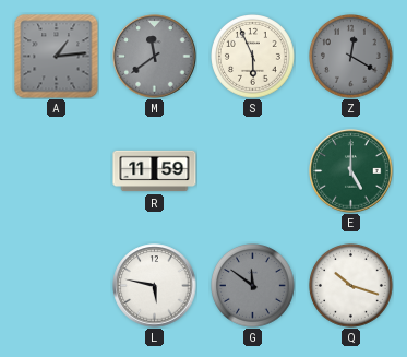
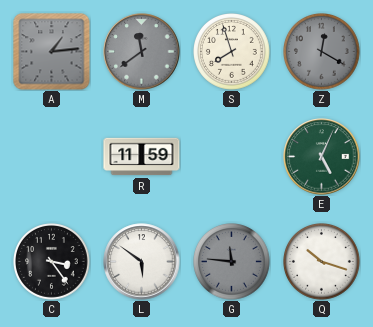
S: 5:56 -> 7:57 (232, 52)
E: 5:00 -> 5:04 (322, 157)
C: none -> 3:24 (52, 262)
L: 5:47 -> 5:51 (142, 262)
G: 11:51 -> 11:46 (232, 262)
